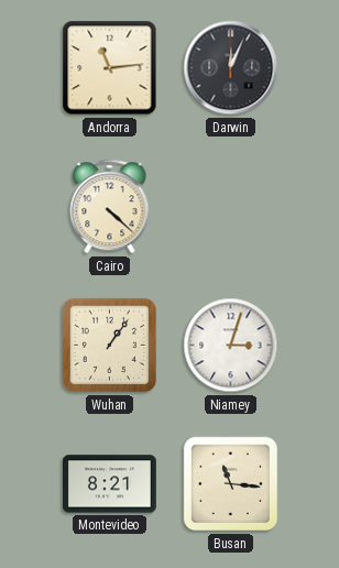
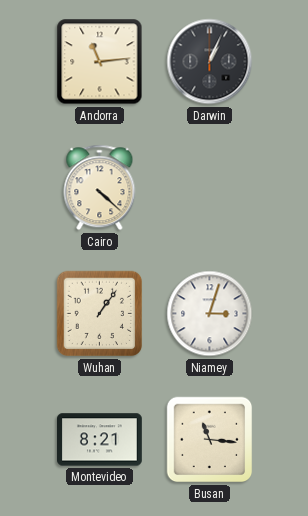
Darwin: 12:04 -> 1:04 (210, 62)
